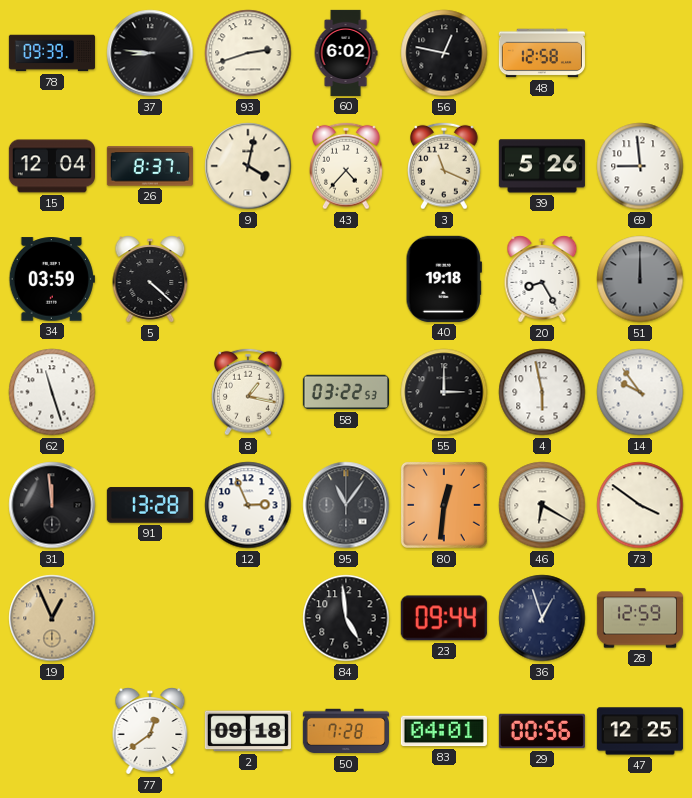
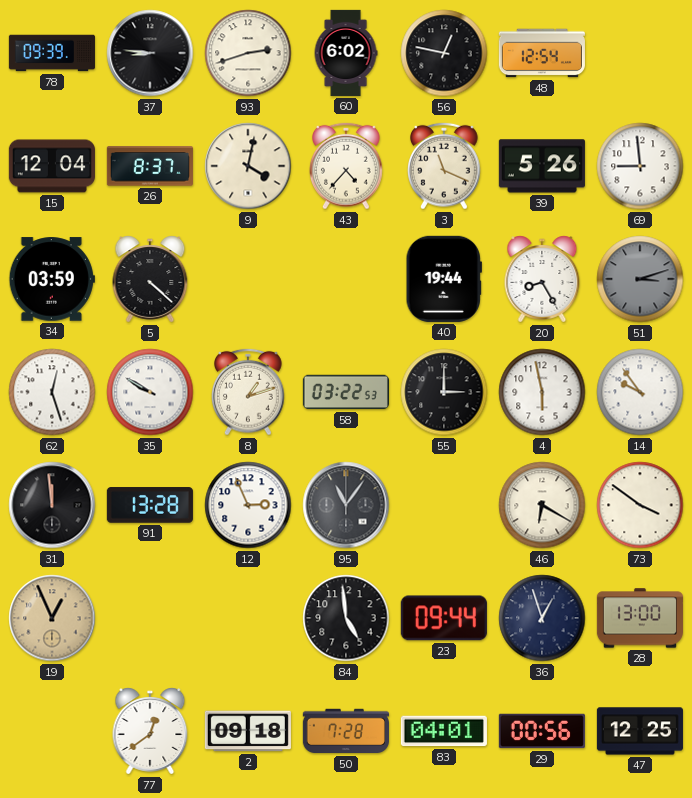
48: 12:58 -> 12:54 (542, 53)
40: 19:18 -> 19:44 (444, 279)
51: 12:00 -> 3:12 (640, 279)
62: 11:27 -> 12:27 (52, 392)
35: none -> 9:50 (150, 392)
8: 1:17 -> 1:12 (249, 392)
80: 12:31 -> none (444, 505)
28: 12:59 -> 13:00 (640, 618)
